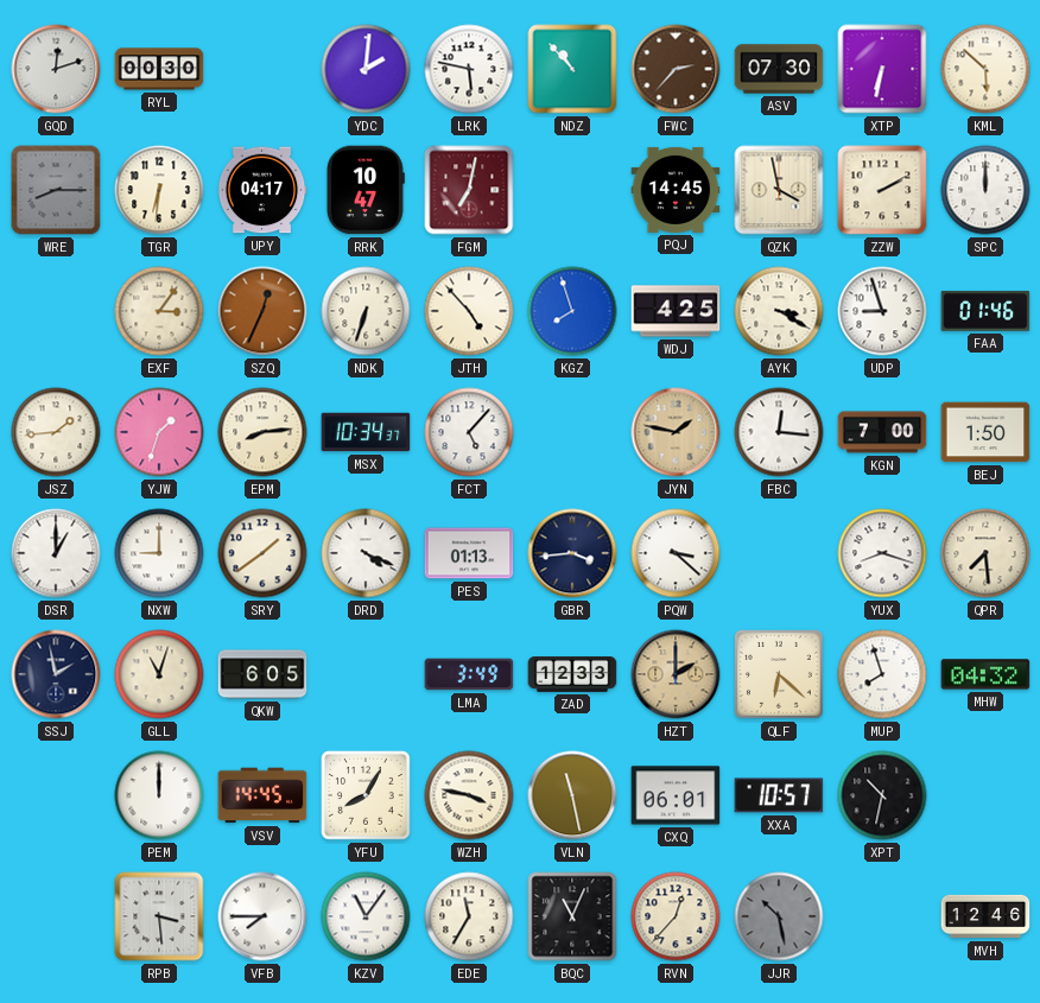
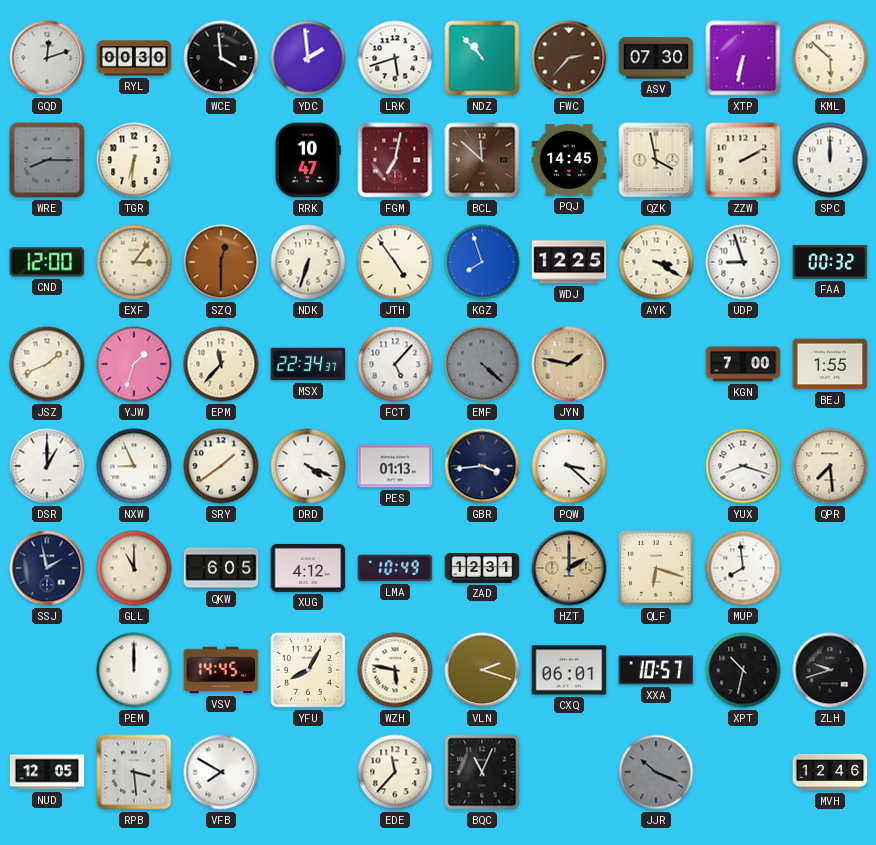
WCE: none -> 3:59 (221, 58)
YDC: 2:01 -> 1:59 (308, 58)
LRK: 5:47 -> 5:42 (395, 58)
UPY: 04:17 -> none (262, 190)
BCL: none -> 11:52 (482, 160)
CND: none -> 12:00 (47, 262)
SZQ: 12:34 -> 12:30 (221, 262)
JTH: 4:53 -> 4:54 (395, 262)
WDJ: 4:25 -> 12:25 (569, 262)
FAA: 01:46 -> 00:32 (830, 262)
JSZ: 1:44 -> 1:41 (47, 364)
EPM: 8:14 -> 11:37 (221, 364)
MSX: 10:34 -> 22:34 (308, 364)
EMF: none -> 4:22 (482, 364)
FBC: 12:16 -> none (779, 432)
BEJ: 1:50 -> 1:55 (830, 364)
NXW: 9:00 -> 8:56 (134, 466)
GLL: 11:03 -> 11:00 (134, 568)
XUG: none -> 4:12 (308, 568)
LMA: 3:49 -> 10:49 (395, 568)
ZAD: 12:33 -> 12:31 (482, 569)
QLF: 6:22 -> 6:18 (657, 569)
MUP: 7:57 -> 7:59 (743, 568)
MHW: 04:32 -> none (985, 674)
WZH: 3:47 -> 5:47 (395, 670)
VLN: 11:28 -> 2:18 (482, 670)
ZLH: none -> 9:42 (830, 670)
NUD: none -> 12:05 (47, 772)
VFB: 7:45 -> 7:50 (221, 772)
KZV: 11:06 -> none (366, 916)
EDE: 11:35 -> 11:37 (395, 772)
RVN: 12:37 -> none (676, 916)
JJR: 10:28 -> 10:19 (656, 772)
